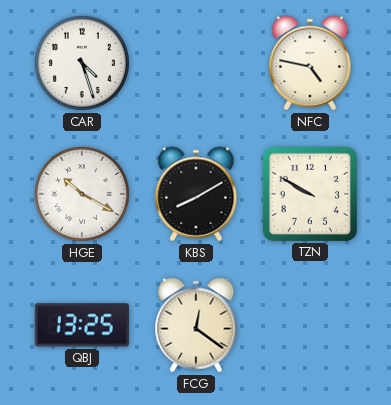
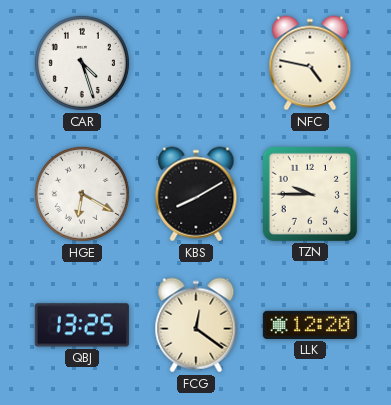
HGE: 10:20 -> 6:20 (82, 194)
TZN: 9:50 -> 9:45 (310, 194)
LLK: none -> 12:20 (310, 325)
